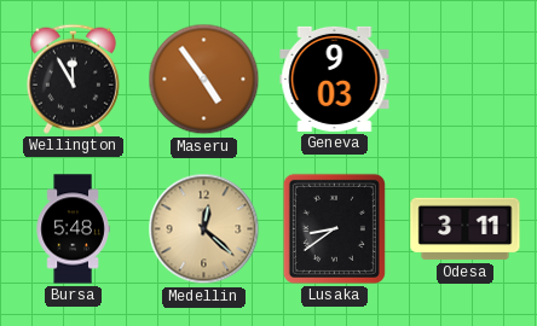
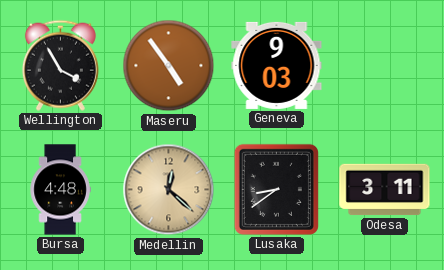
Wellington: 11:55 -> 3:55 (60, 65)
Bursa: 5:48 -> 4:48 (60, 190)
